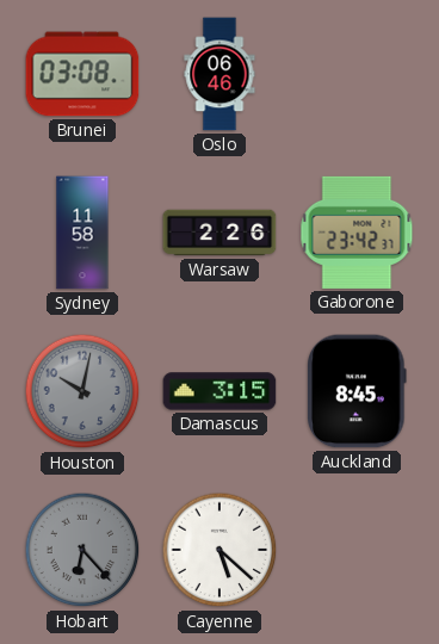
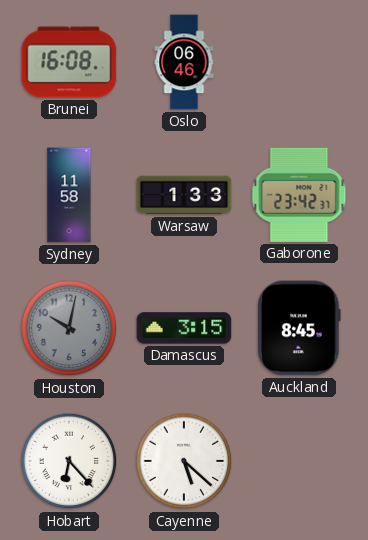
Brunei: 03:08 -> 16:08 (69, 62)
Warsaw: 2:26 -> 1:33 (184, 195)
Hobart dial: grey -> white (69, 461)
